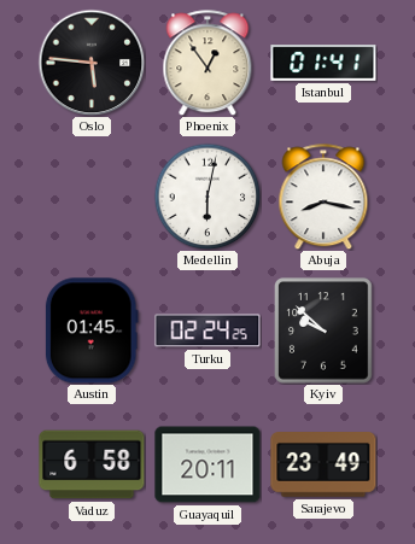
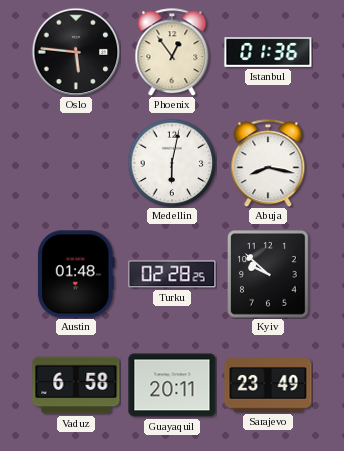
Istanbul: 01:41 -> 01:36 (268, 52)
Austin: 01:45 -> 01:48 (76, 274)
Turku: 02:24 -> 02:28 (172, 274)
